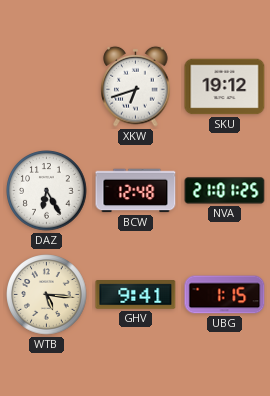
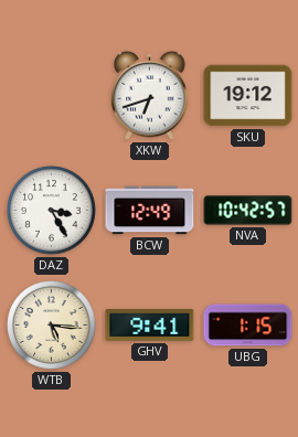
DAZ: 6:25 -> 3:25 (52, 211)
BCW: 12:48 -> 12:49 (150, 211)
NVA: 21:01 -> 10:42 (248, 211)
